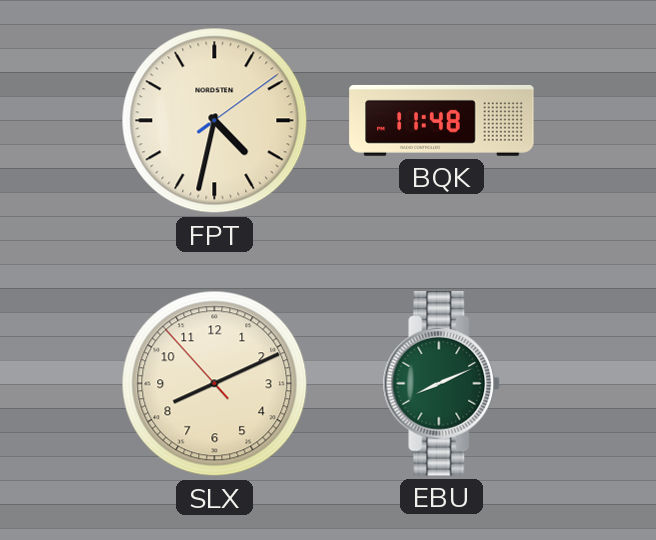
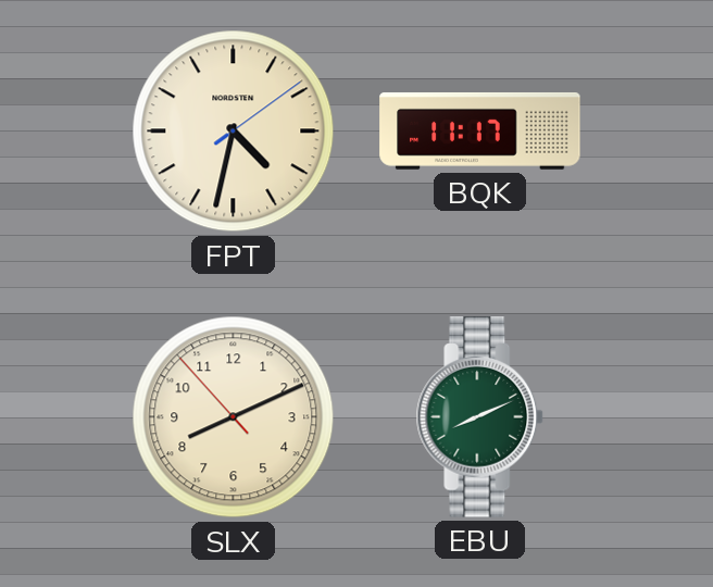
BQK: 11:48 -> 11:17 (480, 130)
